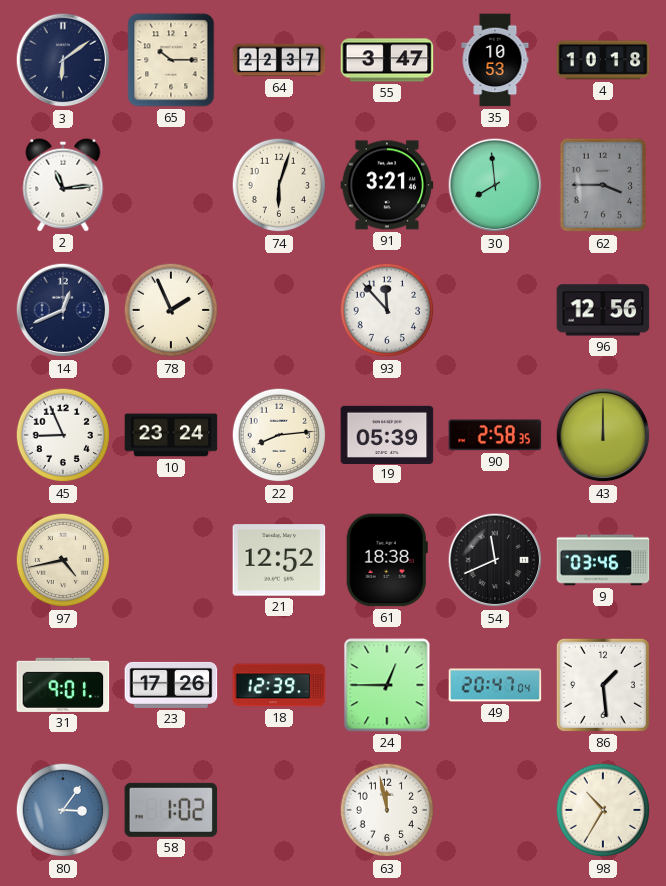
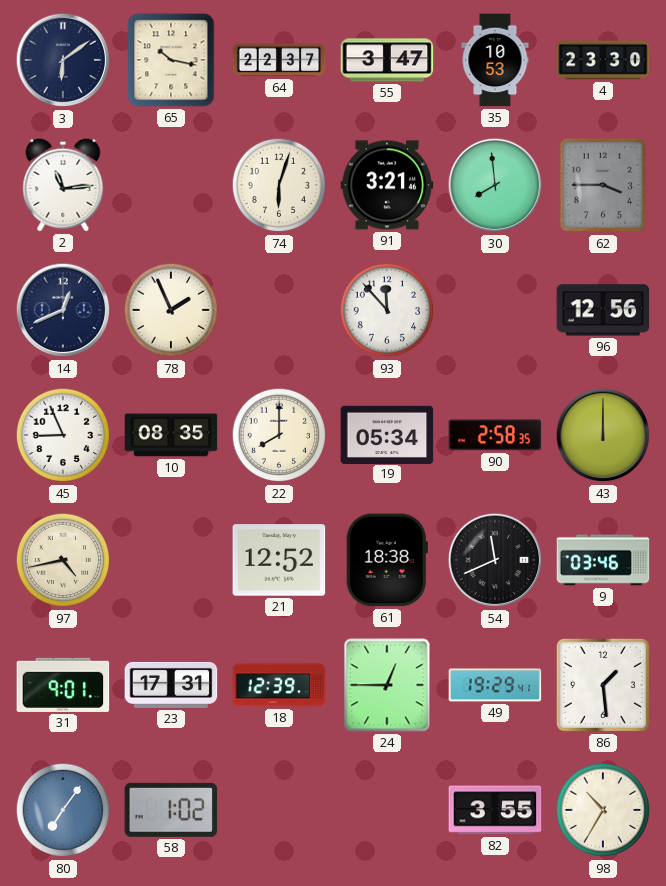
65: 10:15 -> 10:17 (171, 60)
4: 10:18 -> 23:30 (603, 60)
10: 23:24 -> 08:35 (171, 435)
22: 8:14 -> 8:00 (279, 435)
19: 05:39 -> 05:34 (387, 434)
23: 17:26 -> 17:31 (171, 685)
49: 20:47 -> 19:29 (495, 685)
80: 3:06 -> 7:06 (63, 810)
63: 11:58 -> none (387, 810)
82: none -> 3:55 (495, 810)
